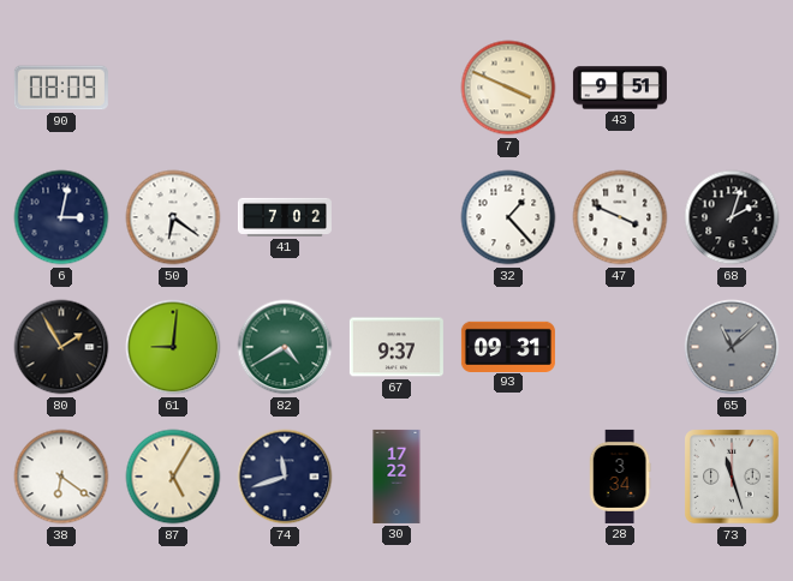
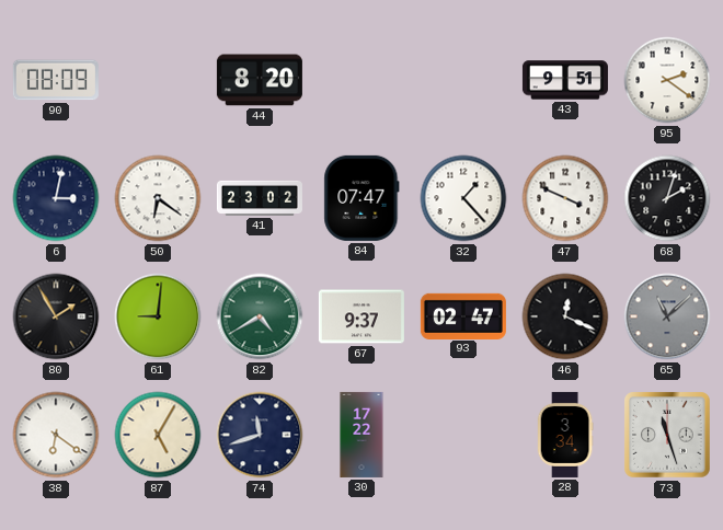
44: none -> 8:20 (260, 80)
7: 3:49 -> none (508, 88)
95: none -> 2:21 (667, 80)
41: 7:02 -> 23:02 (260, 198)
84: none -> 07:47 (361, 198)
93: 09:31 -> 02:47 (463, 315)
46: none -> 12:19 (565, 316)
